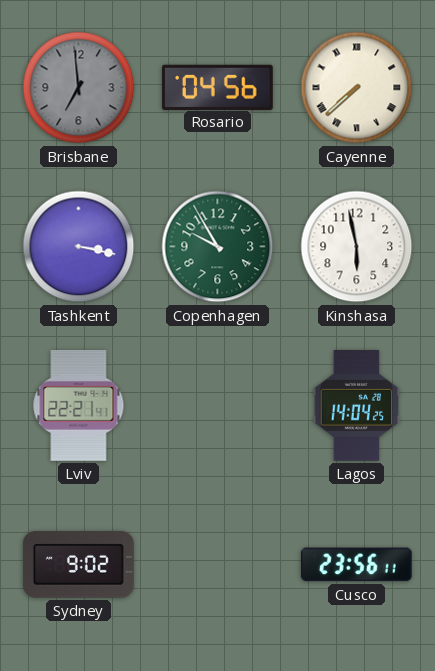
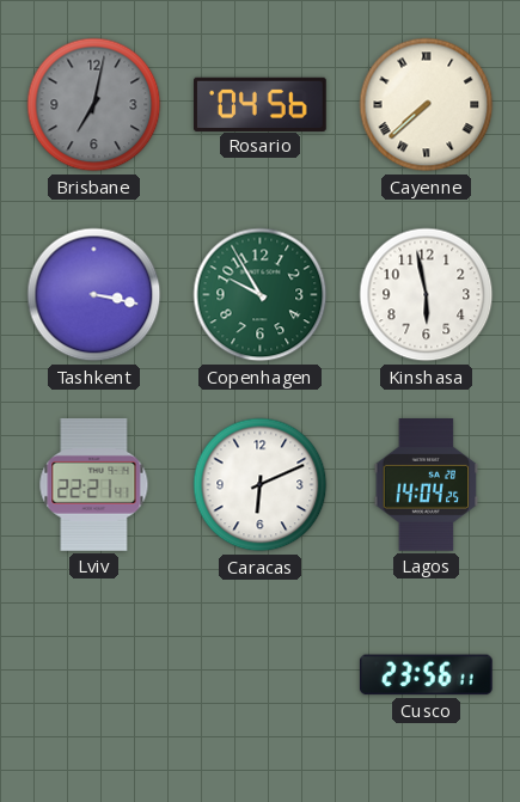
Brisbane: 6:59 -> 7:02 (94, 105)
Caracas: none -> 6:11 (261, 485)
Sydney: 9:02 -> none (78, 565)
